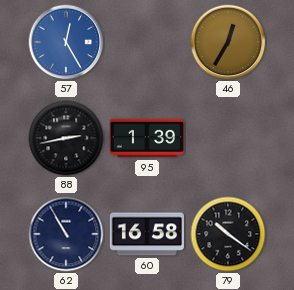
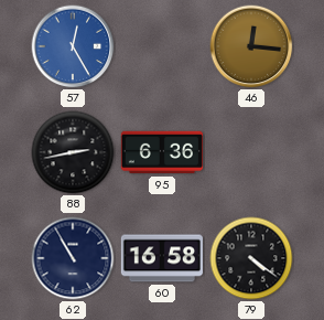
46: 12:35 -> 12:16 (251, 46)
95: 1:39 -> 6:36 (161, 152)
79: 10:21 -> 4:21 (251, 258)
